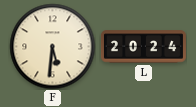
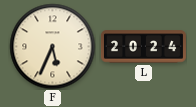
F: 5:31 -> 5:34 (52, 46)
